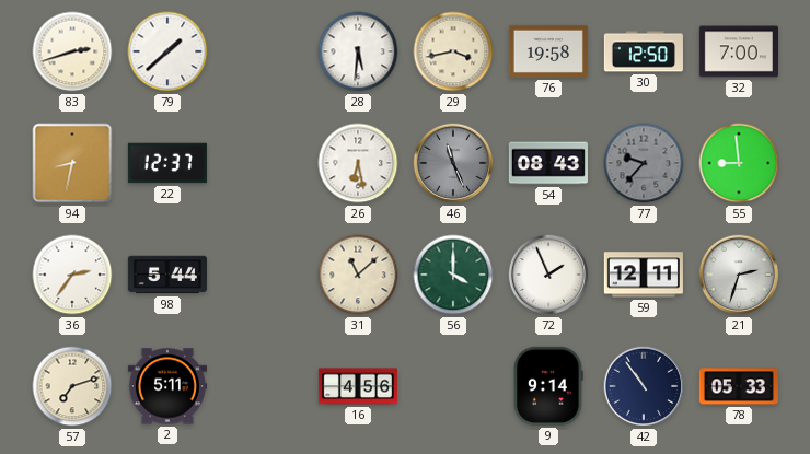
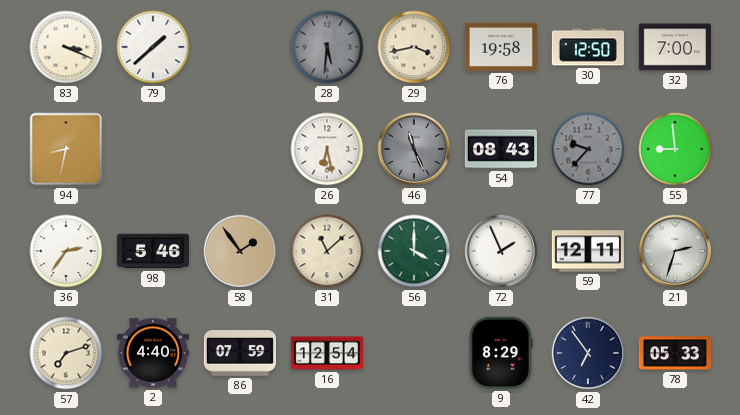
83: 2:42 -> 3:19 (66, 47)
28 dial: white -> grey (327, 47)
22: 12:37 -> none (167, 163)
98: 5:44 -> 5:46 (153, 251)
58: none -> 1:54 (240, 251)
2: 5:11 -> 4:40 (153, 353)
86: none -> 07:59 (240, 353)
16: 4:56 -> 12:54 (327, 353)
9: 9:14 -> 8:29 (502, 353)
42: 10:54 -> 6:54 (588, 353)
